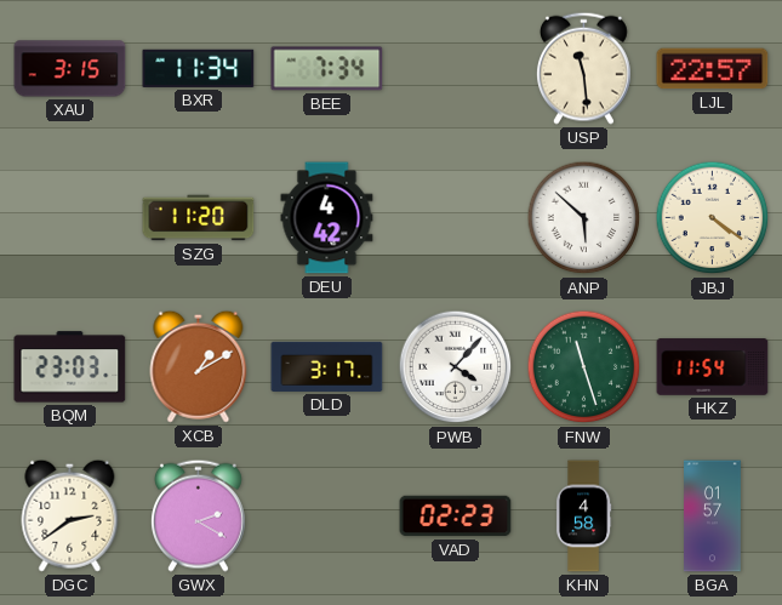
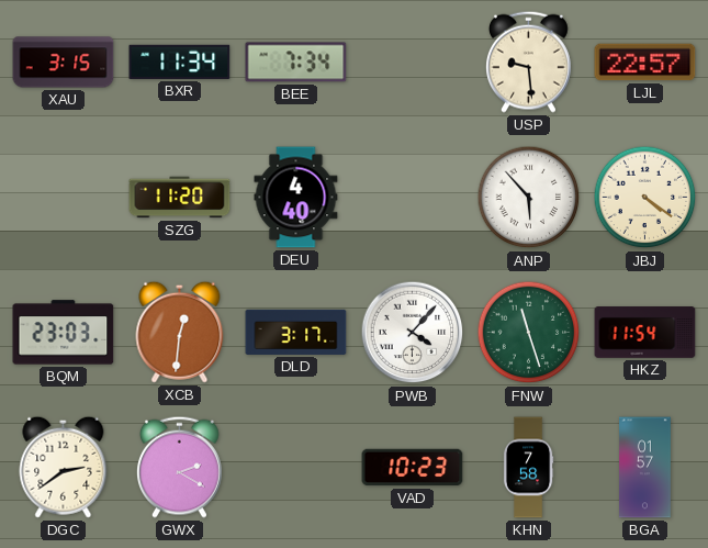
USP: 11:29 -> 9:29 (528, 61)
DEU: 4:42 -> 4:40 (296, 198)
ANP: 5:52 -> 5:53 (529, 198)
XCB: 1:10 -> 12:31 (180, 332)
VAD: 02:23 -> 10:23 (413, 468)
KHN: 4:58 -> 7:58 (528, 468)
